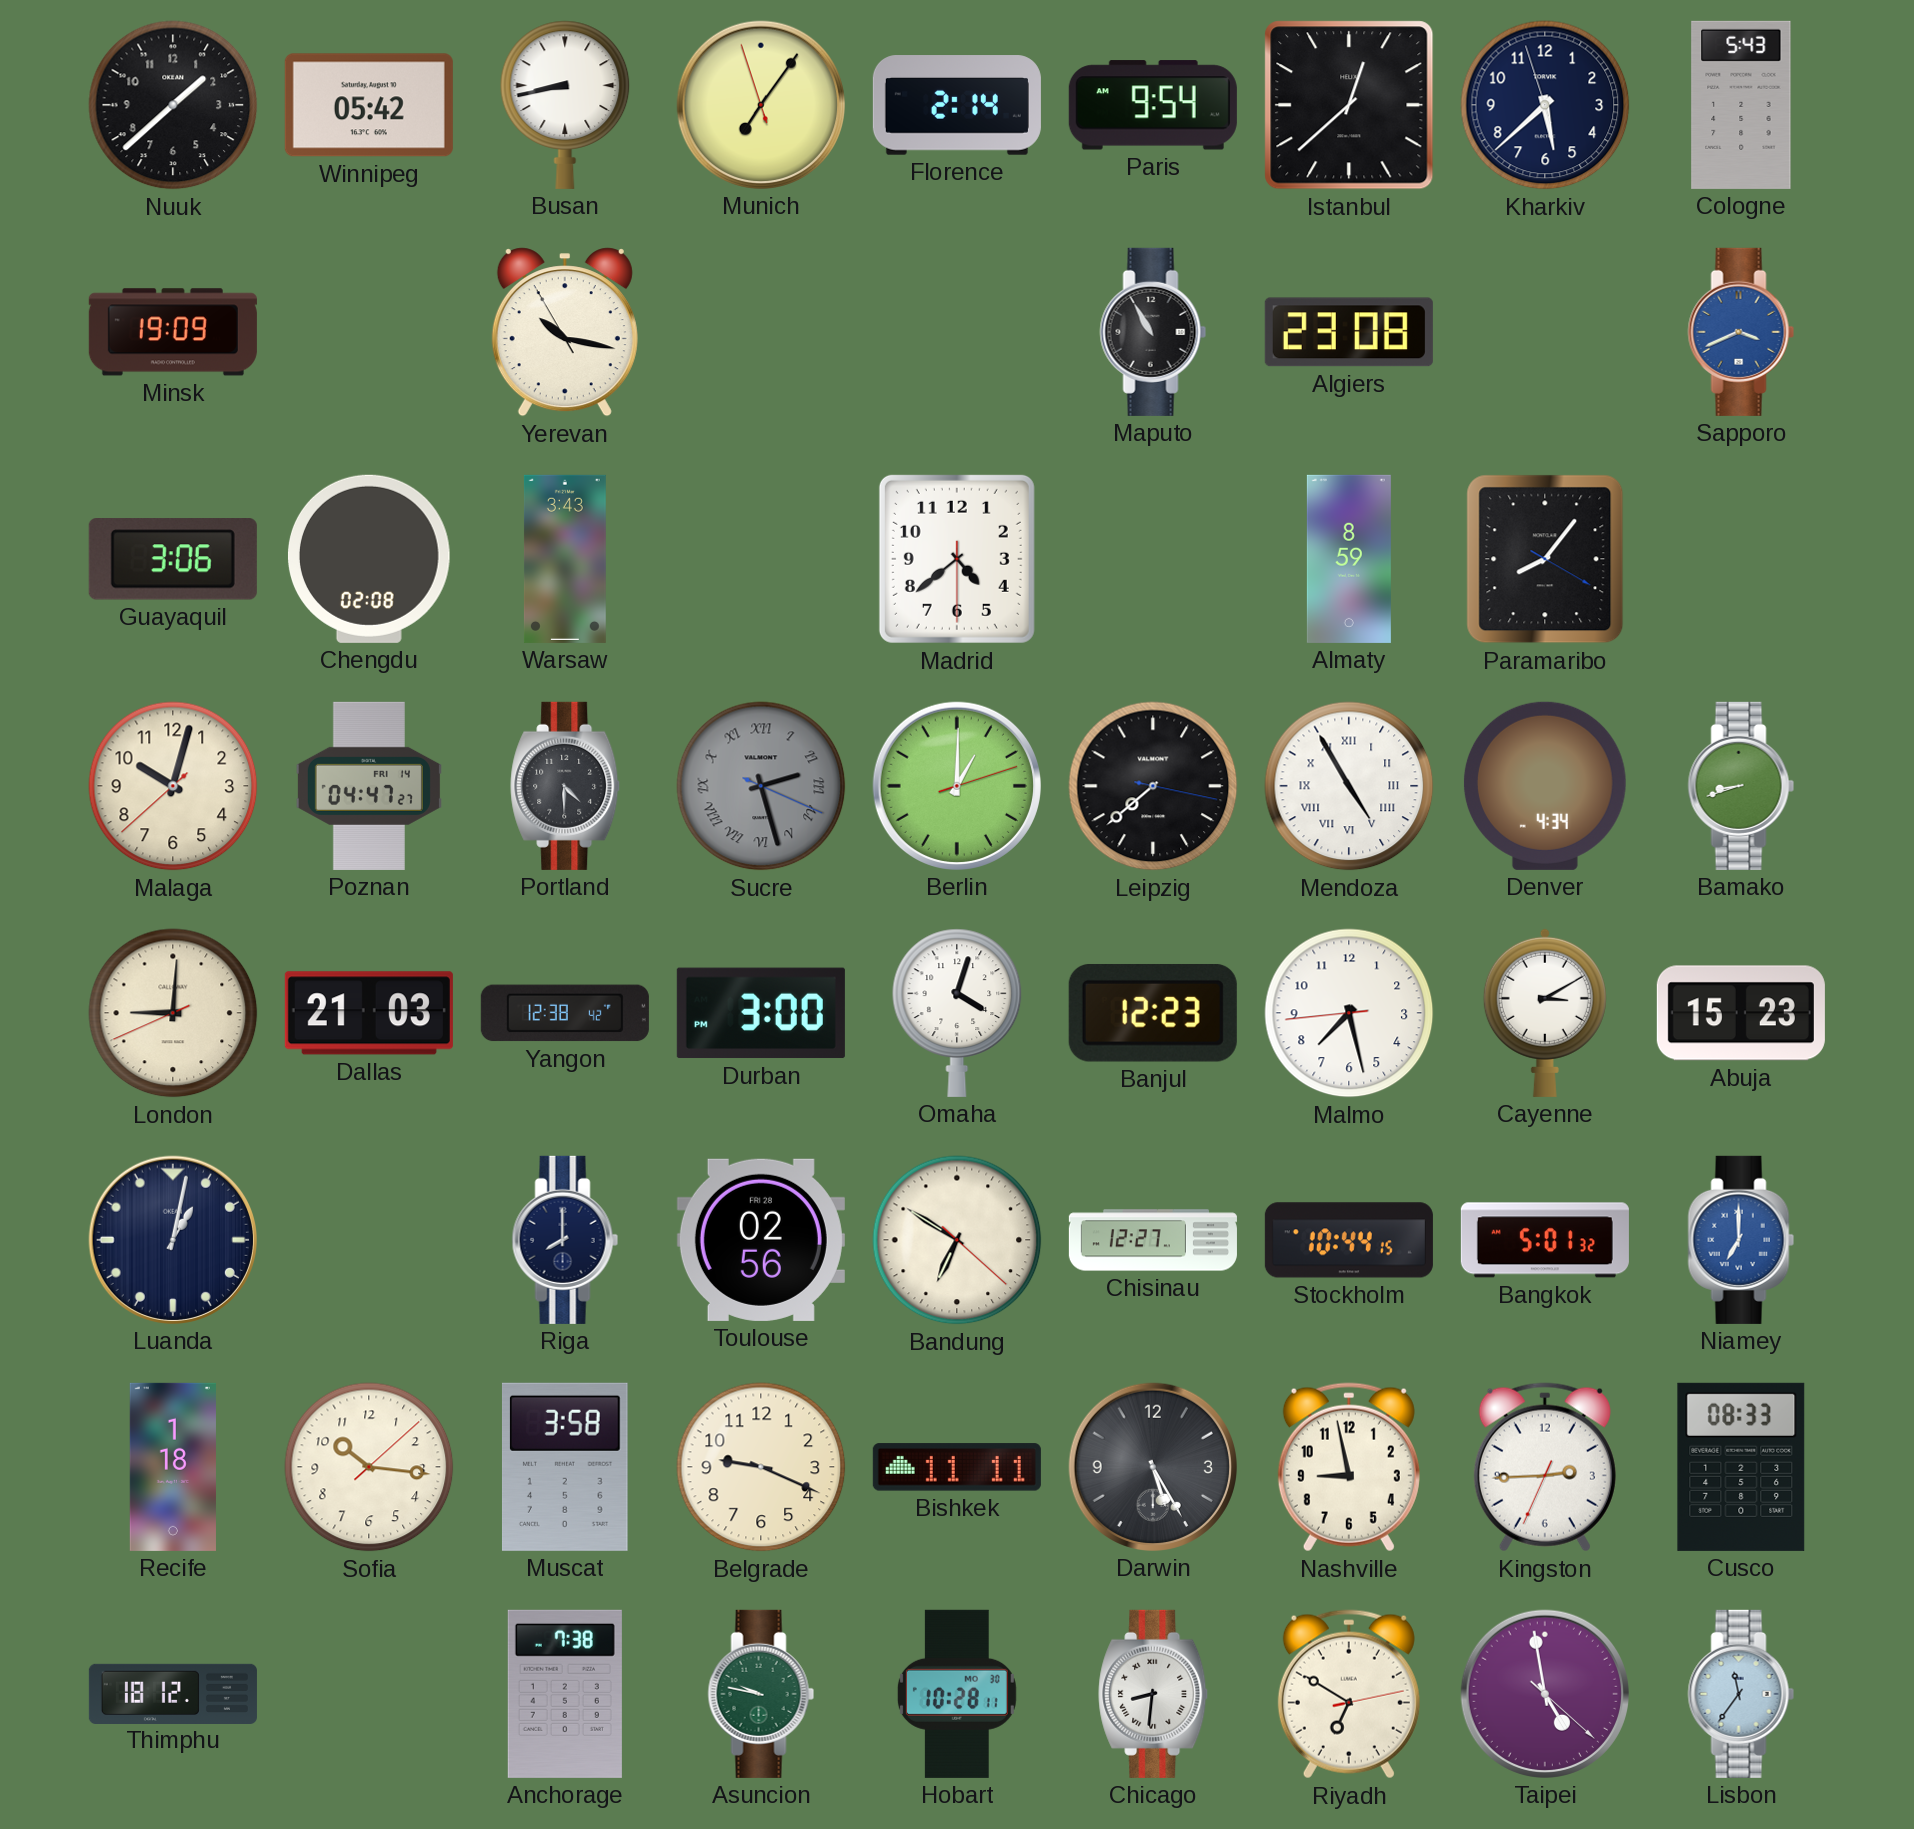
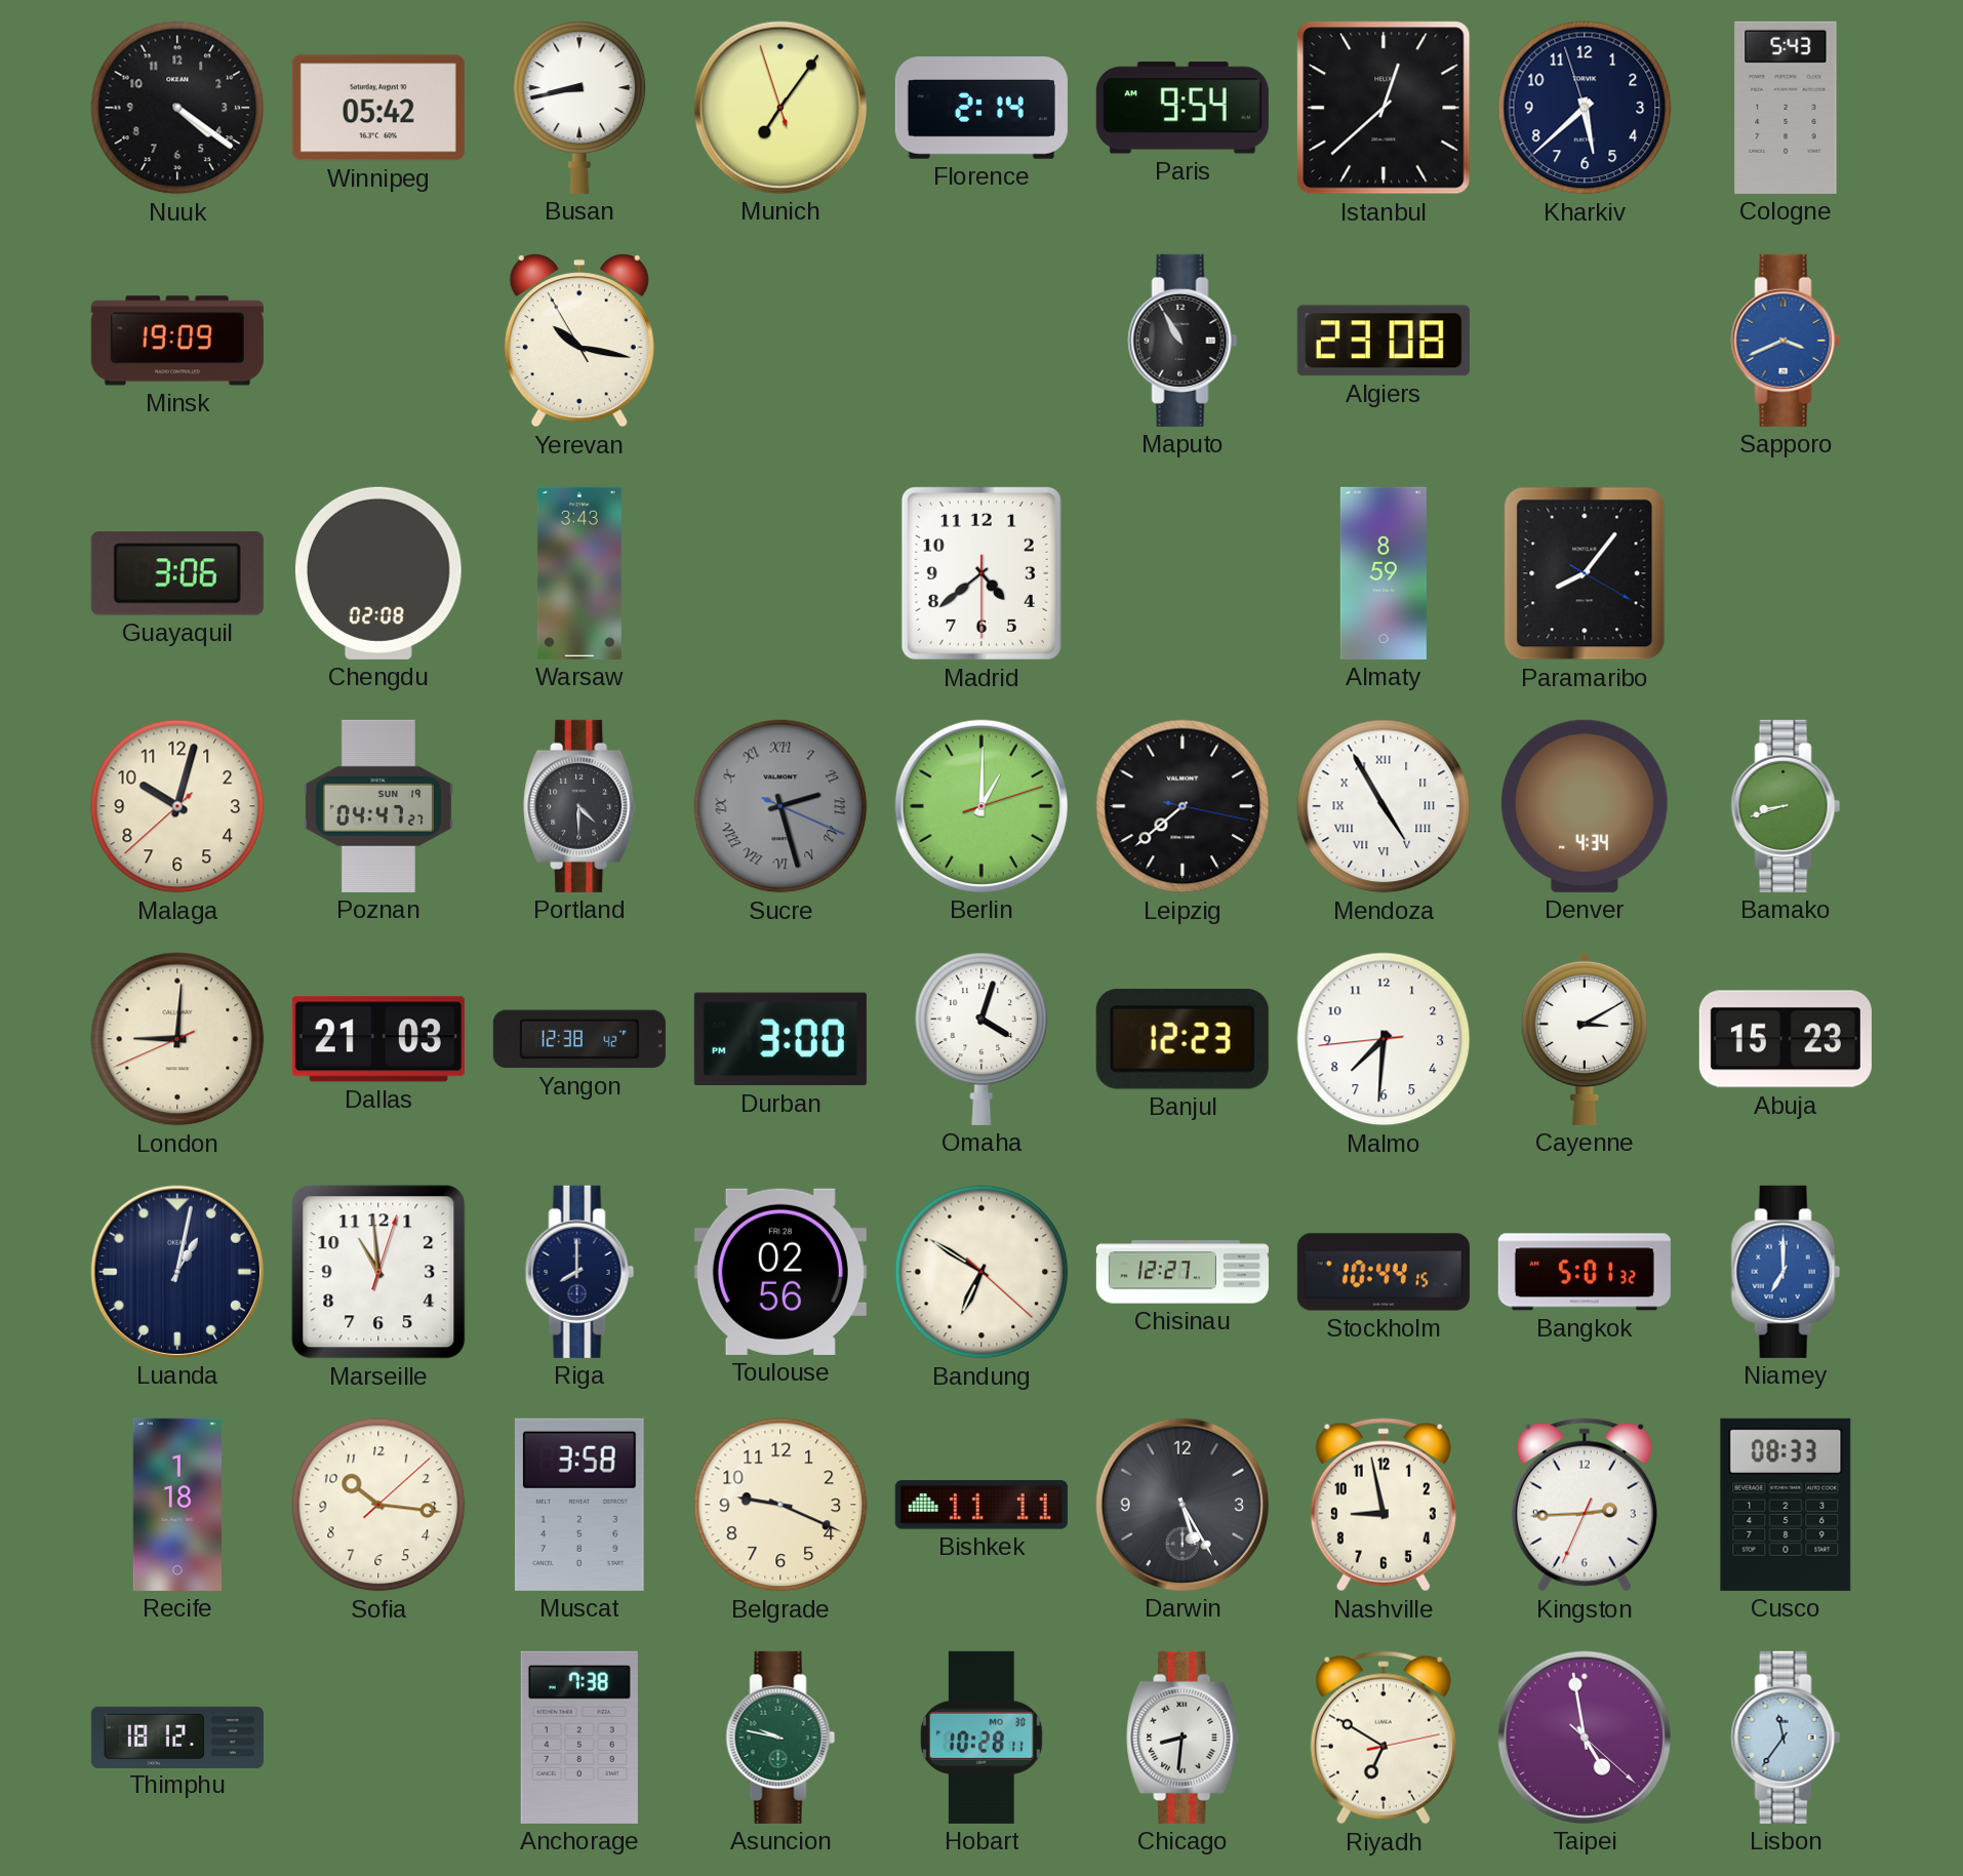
Nuuk: 1:38 -> 4:21 (177, 108)
Poznan date: FRI 14 -> SUN 19 (378, 806)
Malmo: 7:27 -> 7:30 (1384, 1039)
Marseille: none -> 10:59 (378, 1272)
